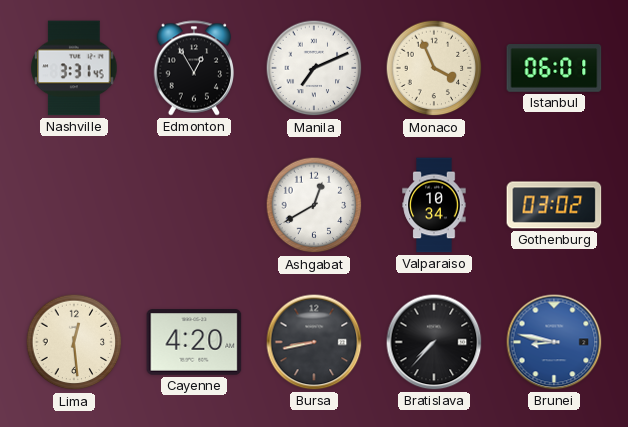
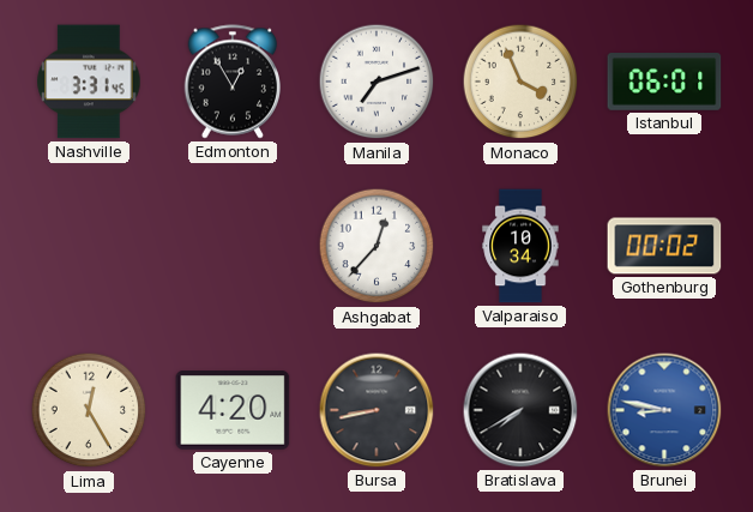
Manila: 7:11 -> 7:12 (376, 82)
Ashgabat: 12:40 -> 12:37 (376, 246)
Gothenburg: 03:02 -> 00:02 (664, 246)
Lima: 12:29 -> 12:25 (89, 410)
Bratislava: 7:37 -> 7:40 (520, 410)
